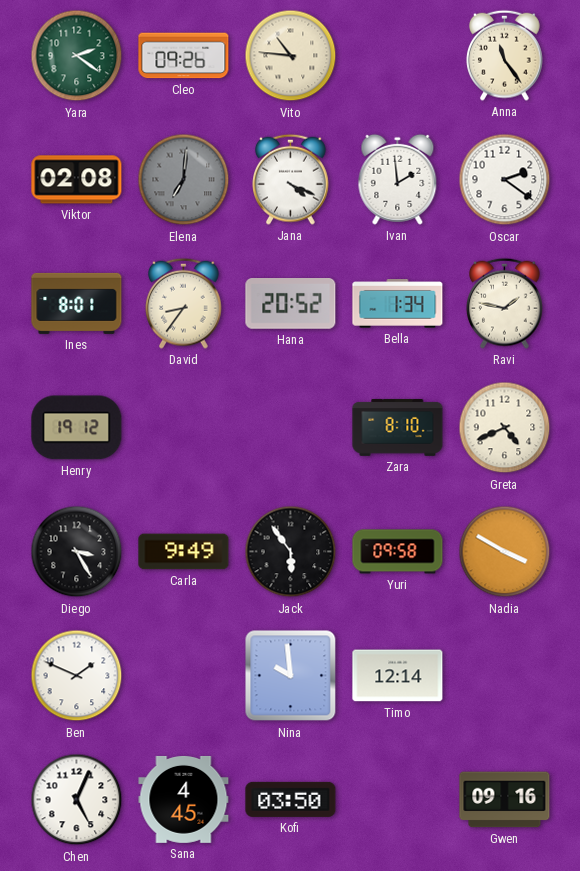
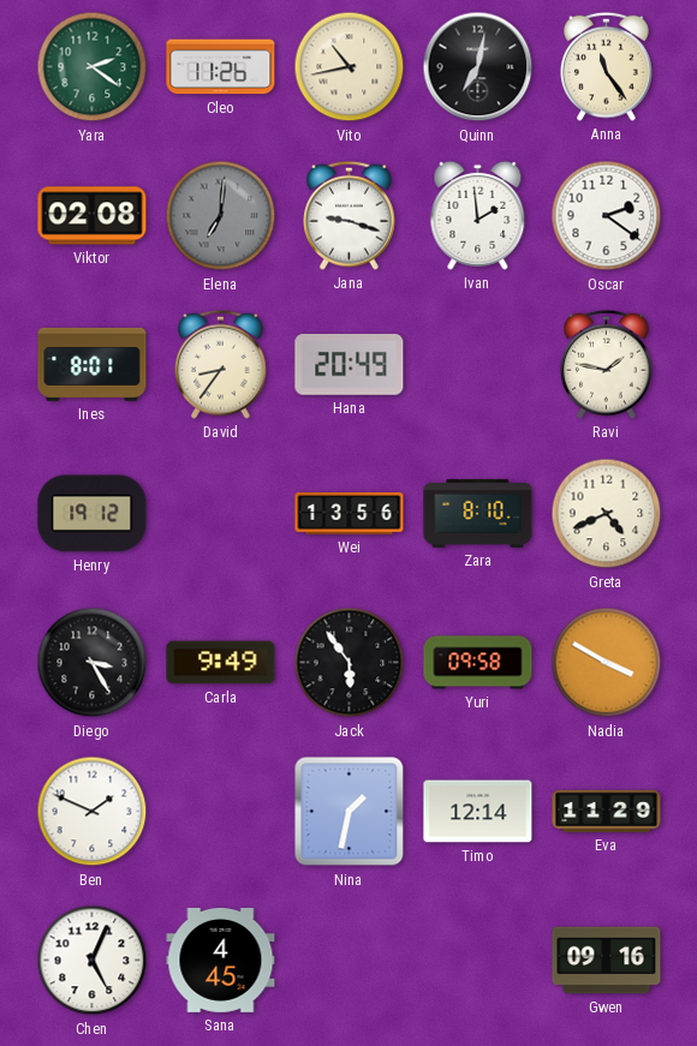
Cleo: 09:26 -> 11:26 (221, 67)
Vito: 10:46 -> 10:43 (350, 67)
Quinn: none -> 7:02 (478, 67)
Jana: 4:19 -> 9:18 (350, 215)
Hana: 20:52 -> 20:49 (350, 365)
Bella: 1:34 -> none (398, 304)
Wei: none -> 13:56 (350, 514)
Nina: 9:59 -> 1:32 (350, 812)
Eva: none -> 11:29 (607, 811)
Kofi: 03:50 -> none (291, 799)
